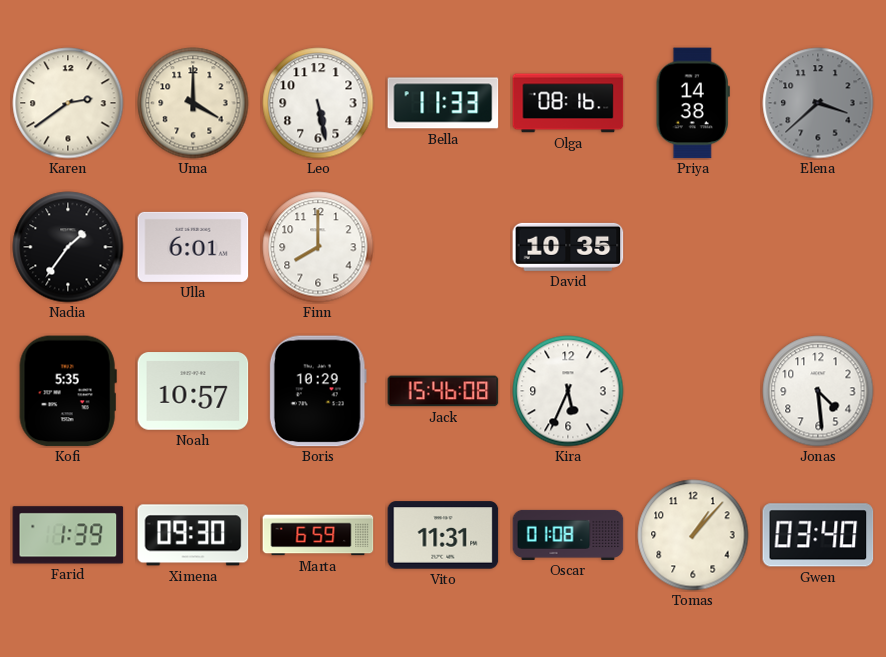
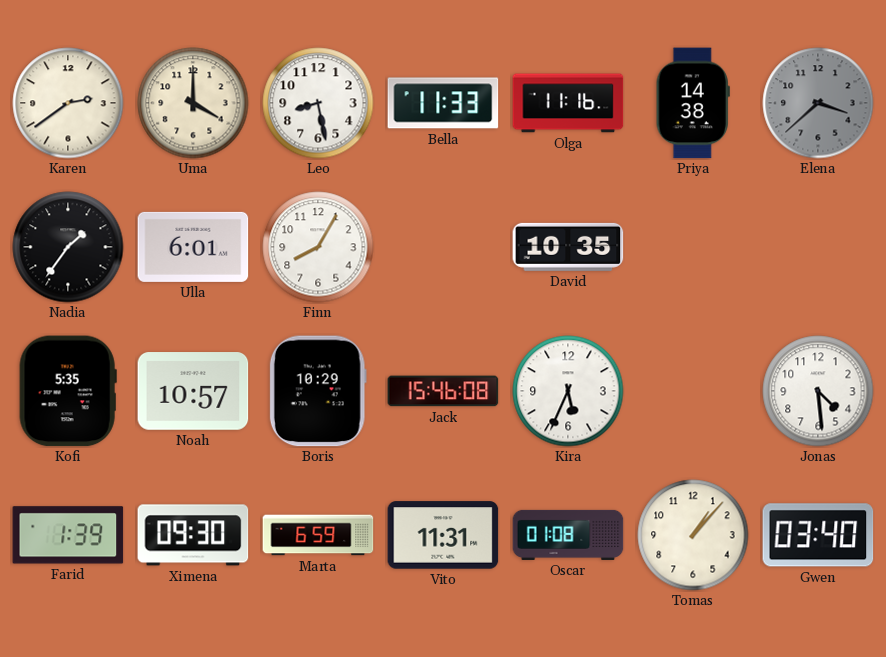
Leo: 5:28 -> 8:28 (318, 103)
Olga: 08:16 -> 11:16 (568, 103)
Finn: 8:00 -> 8:05 (318, 247)
